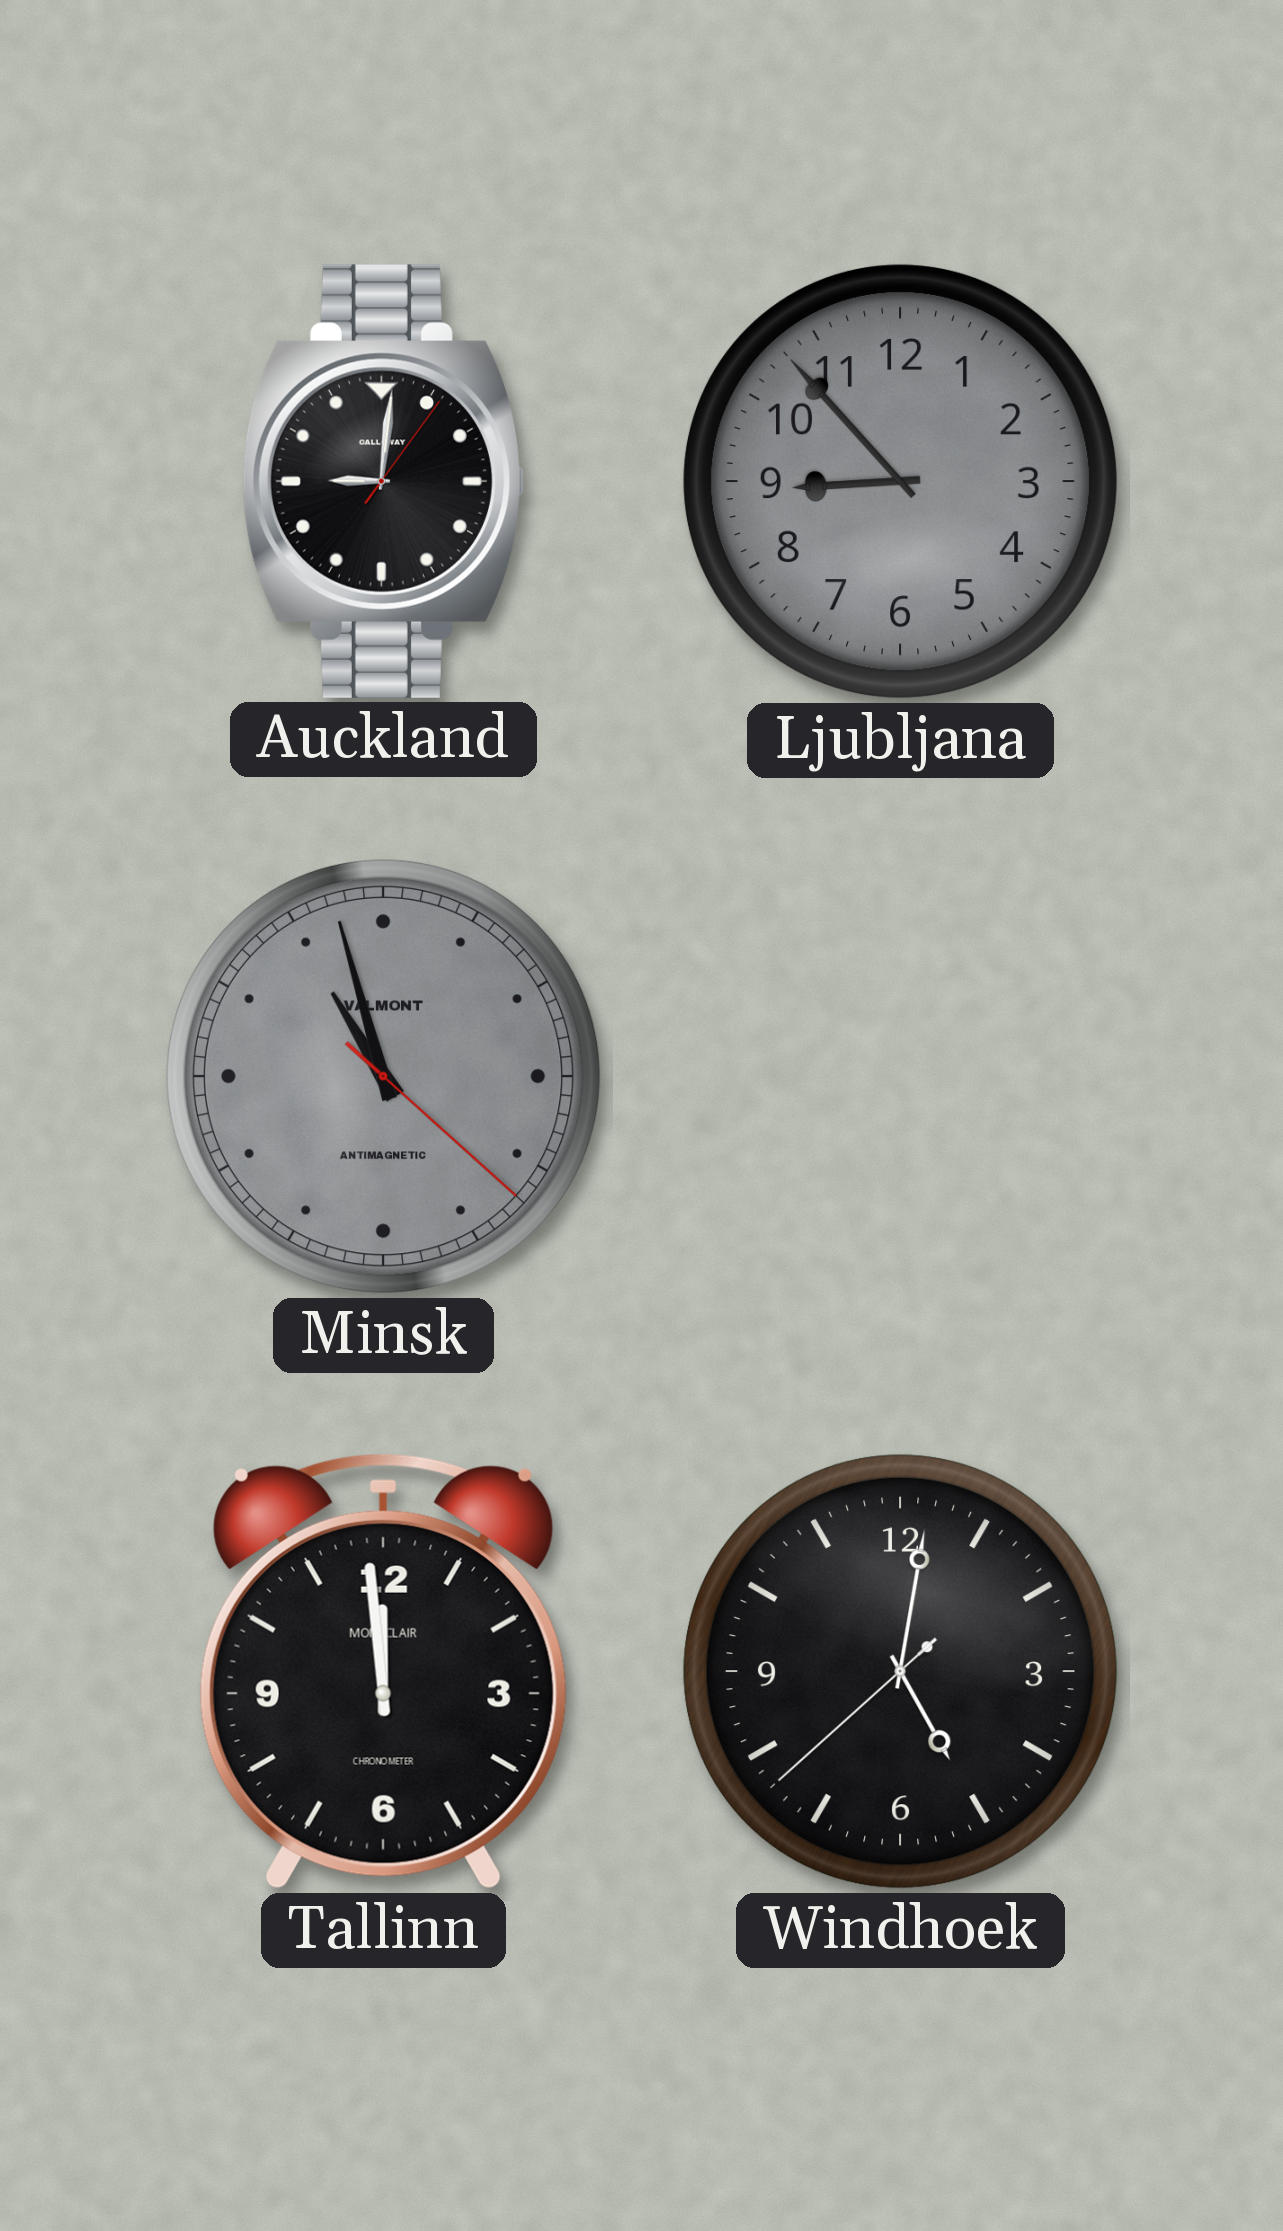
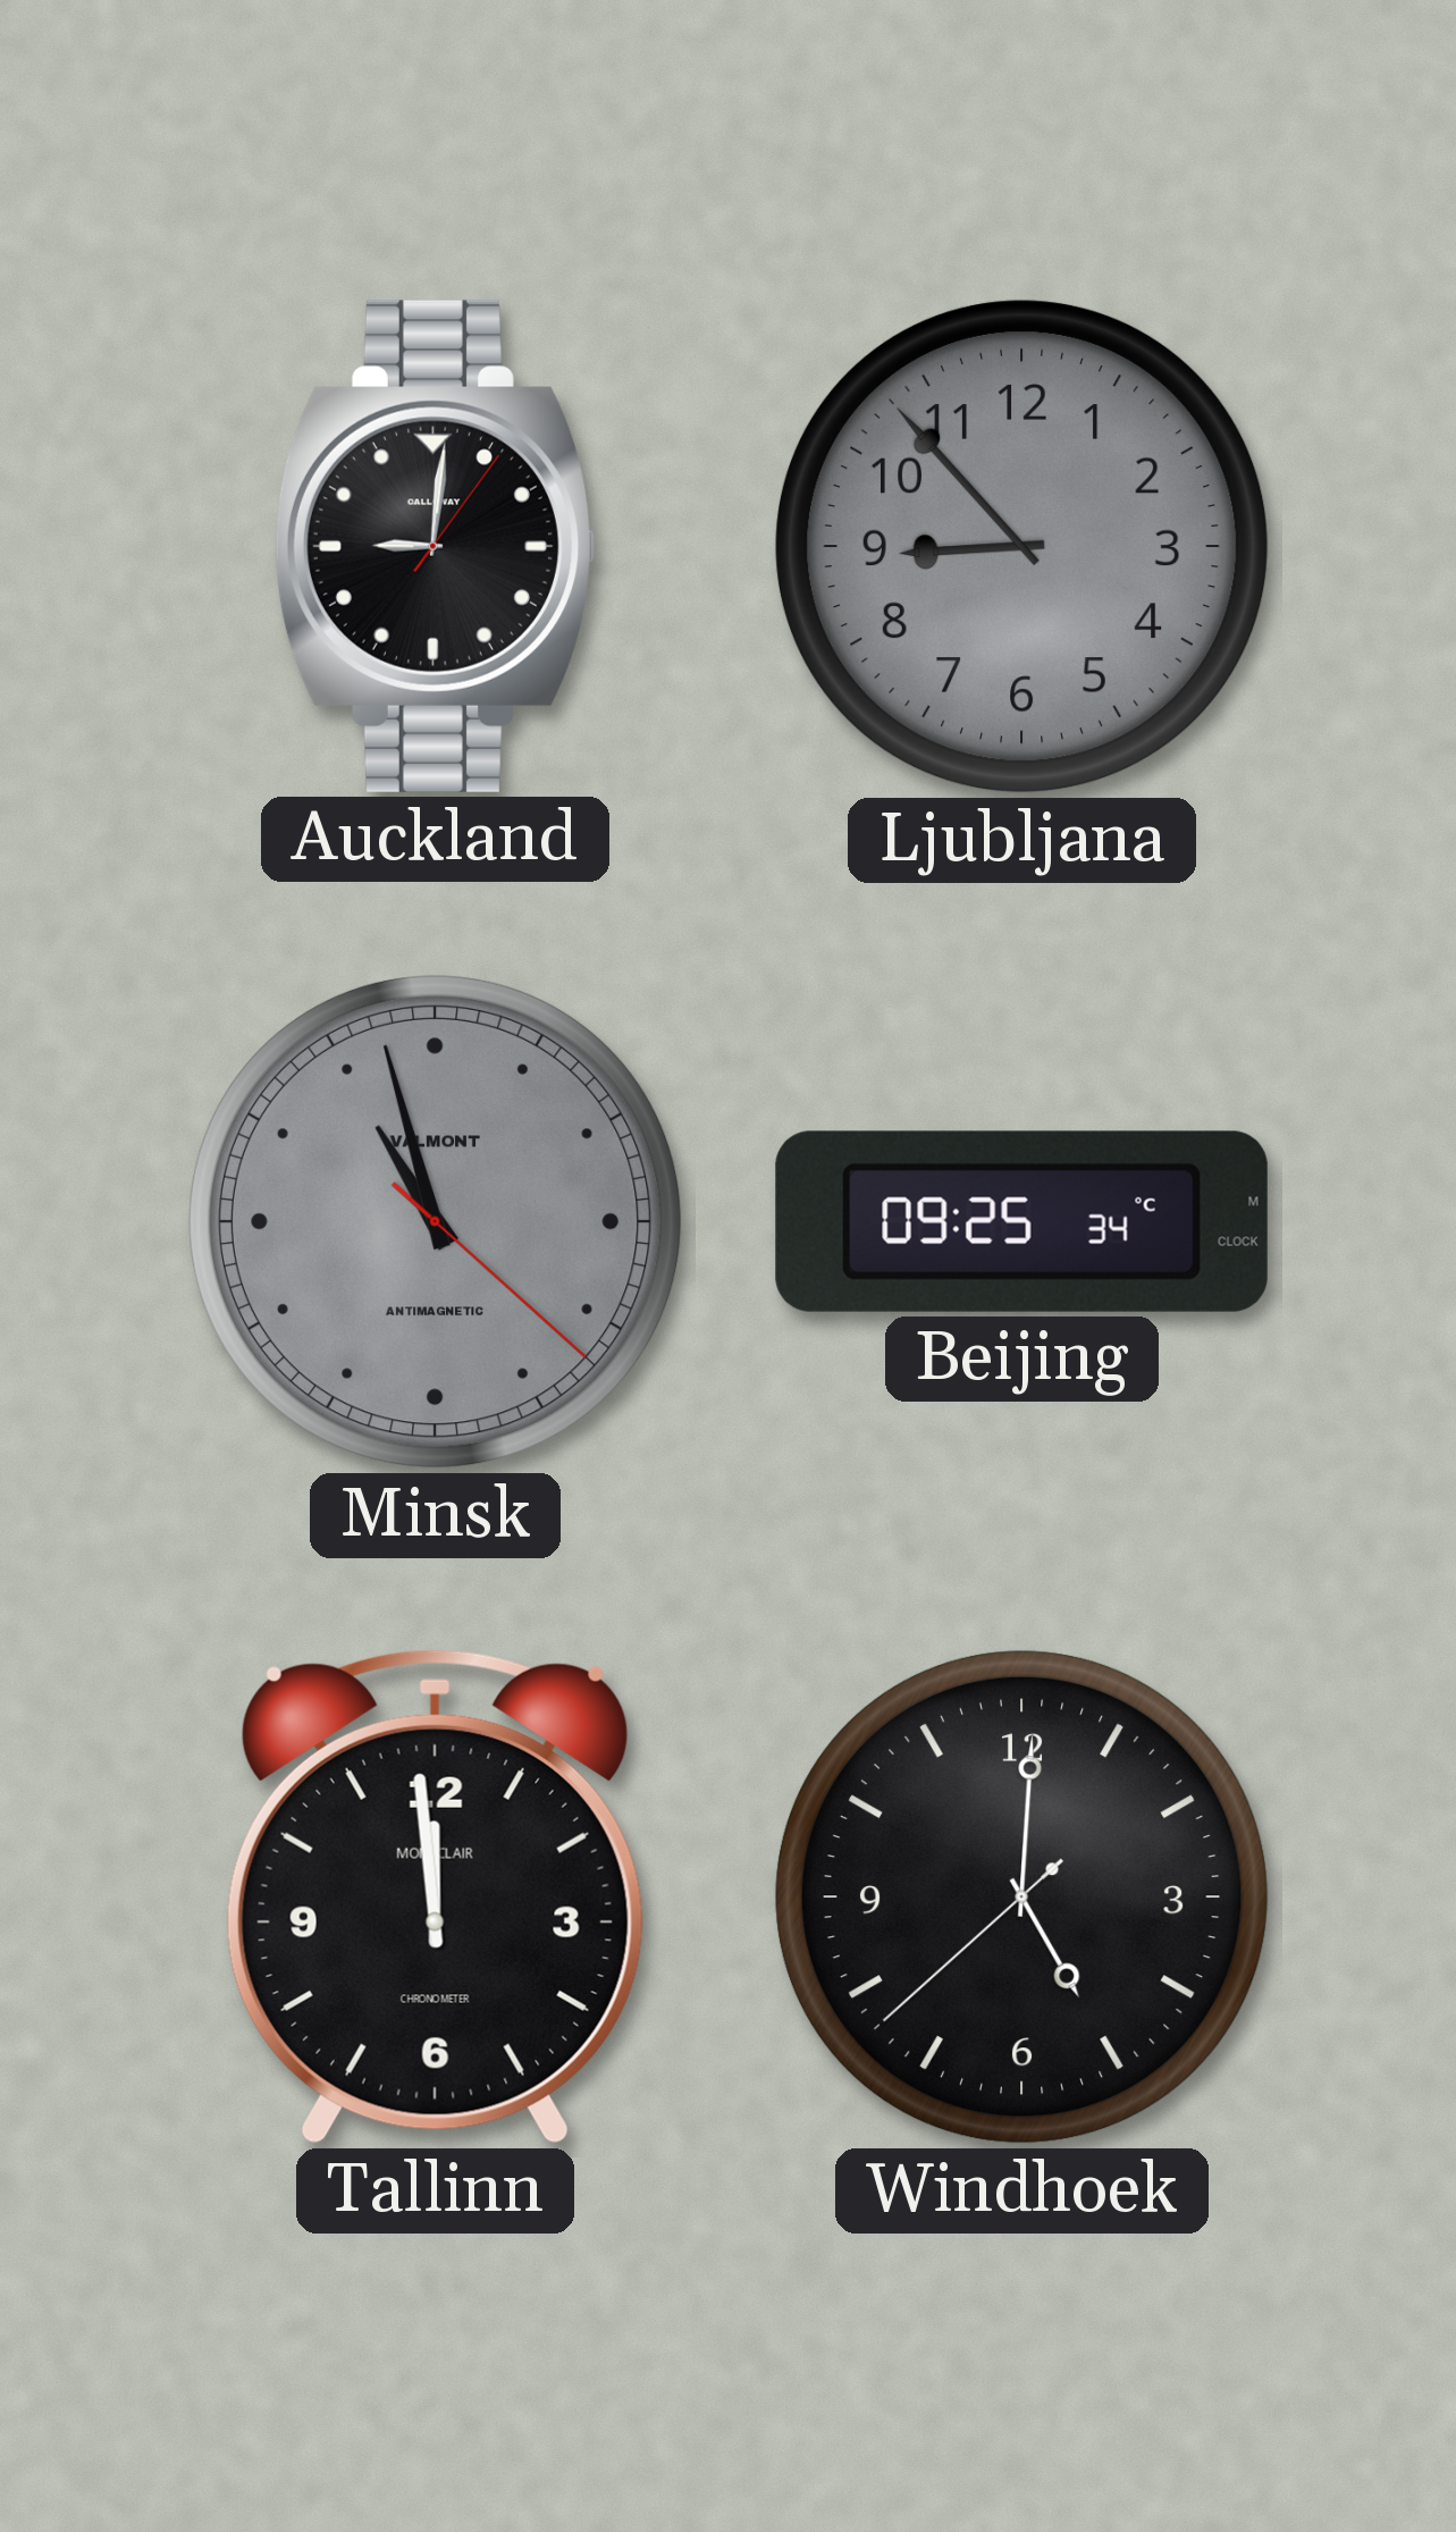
Beijing: none -> 09:25 (1021, 1221)
Windhoek: 5:01 -> 5:00 (1021, 1896)
